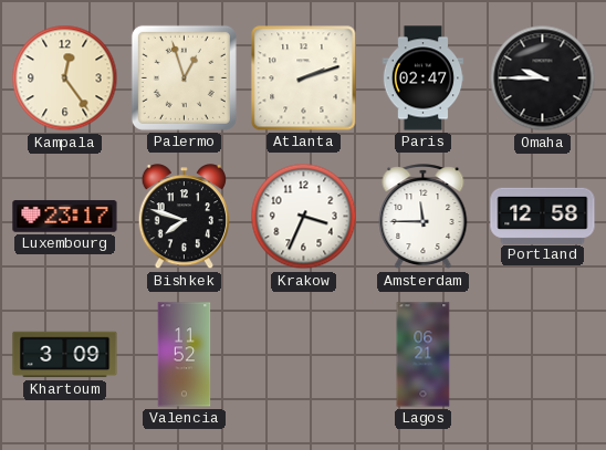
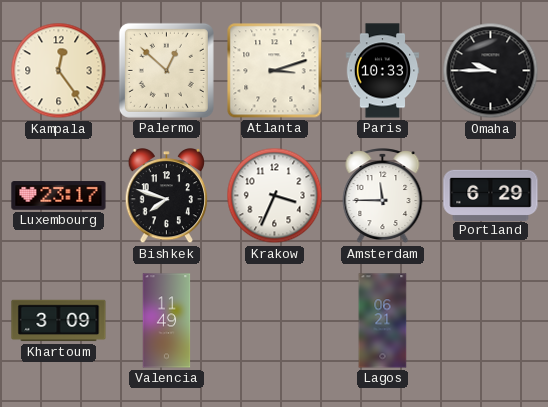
Palermo: 12:57 -> 12:52 (166, 70)
Atlanta: 2:12 -> 3:12 (275, 71)
Paris: 02:47 -> 10:33 (383, 71)
Portland: 12:58 -> 6:29 (491, 195)
Valencia: 11:52 -> 11:49 (167, 321)
